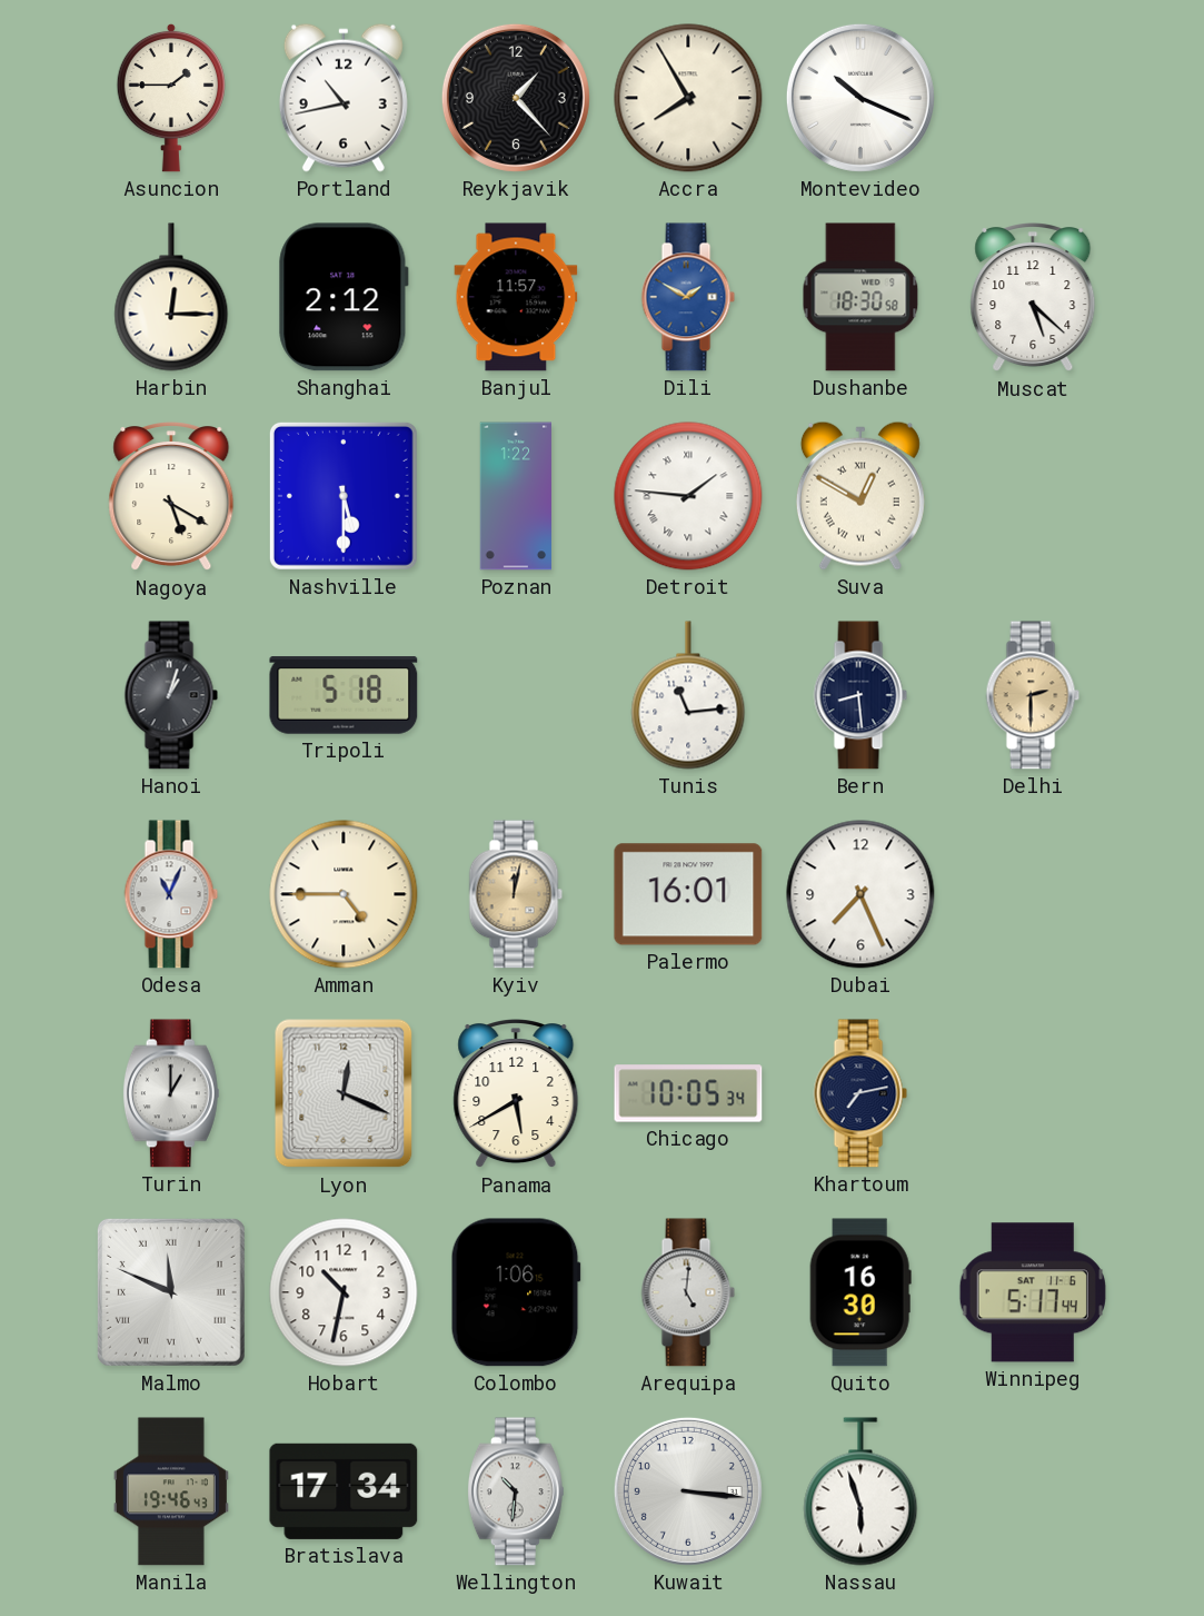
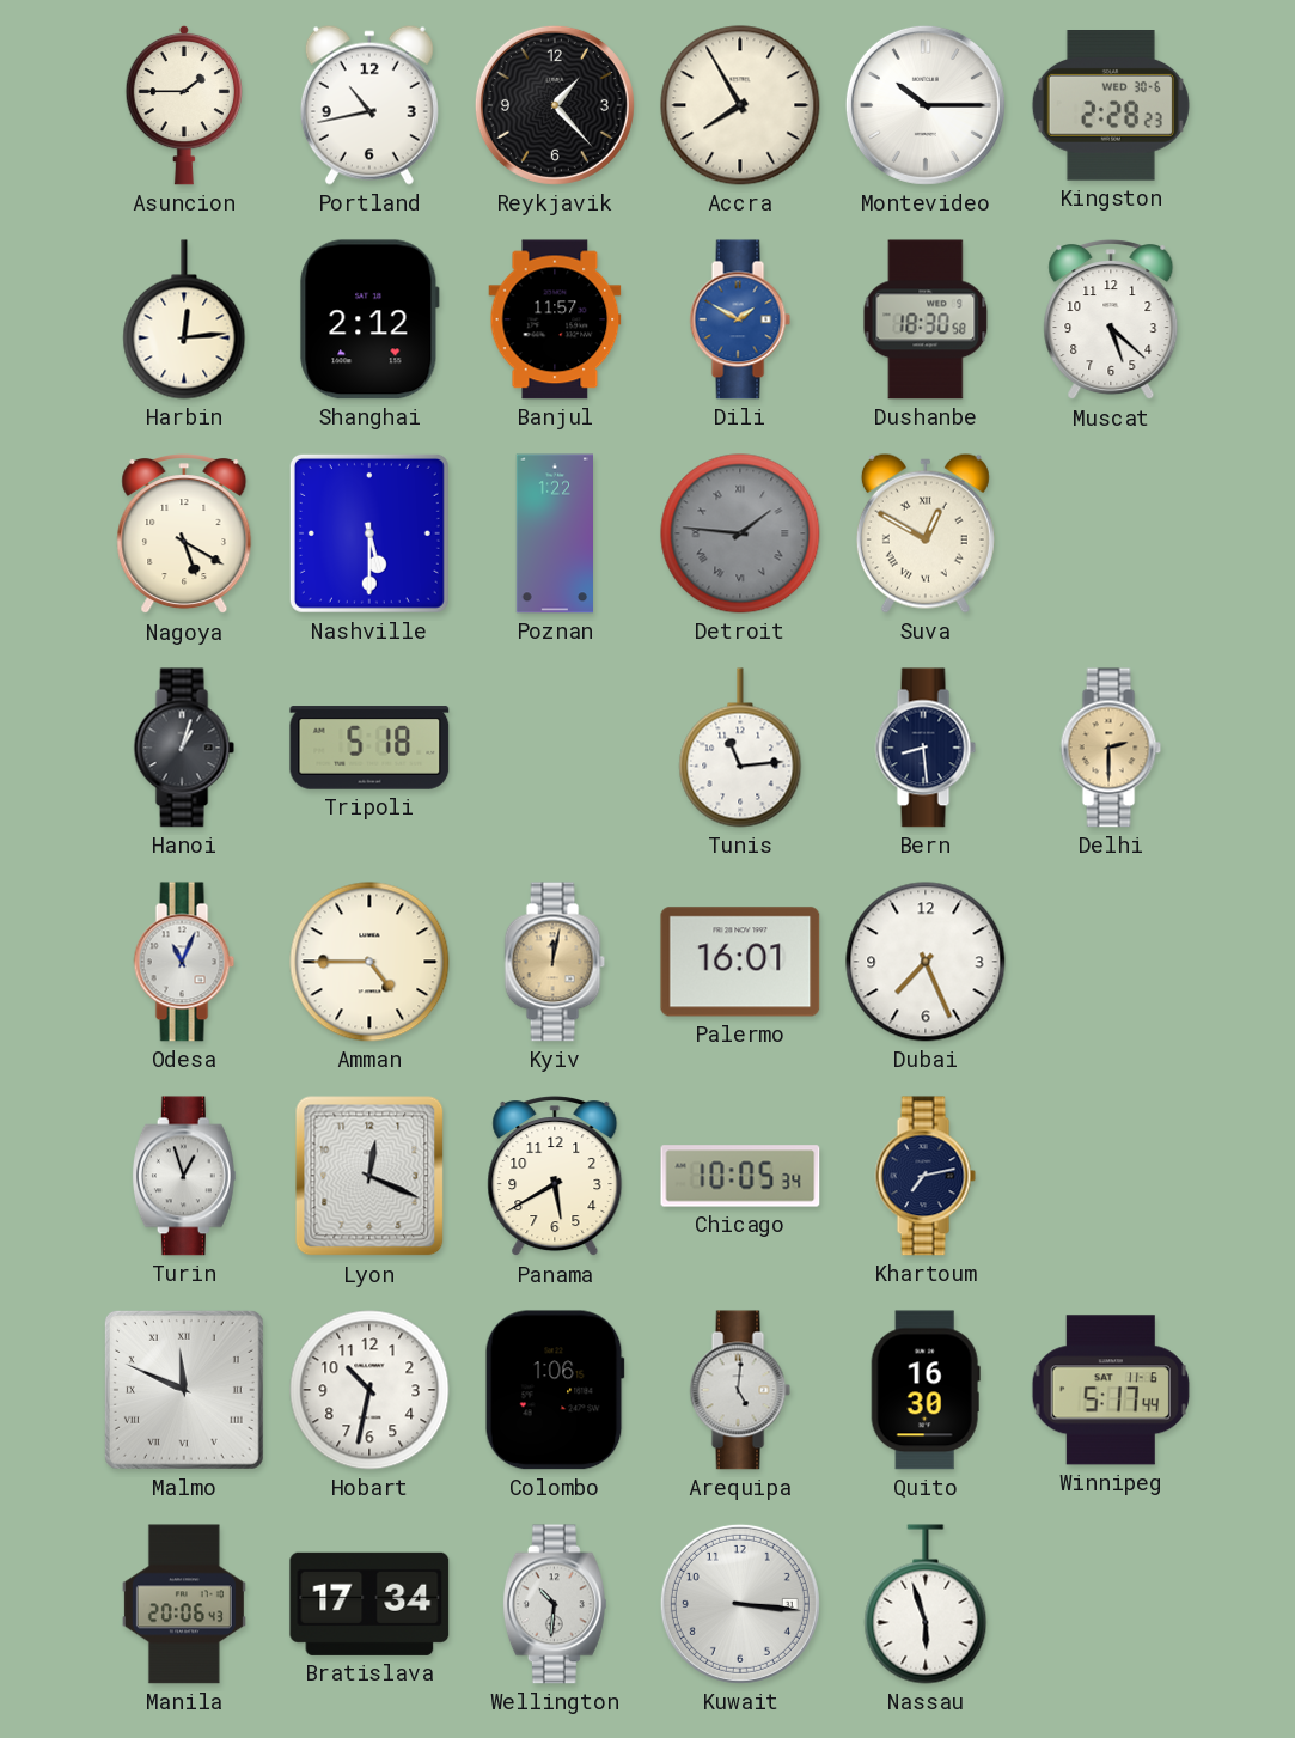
Montevideo: 10:19 -> 10:15 (926, 105)
Kingston: none -> 2:28 (1111, 106)
Harbin: 12:15 -> 12:14 (184, 319)
Detroit dial: white -> grey (740, 533)
Turin: 1:00 -> 12:57 (184, 1176)
Manila: 19:46 -> 20:06 (184, 1604)
